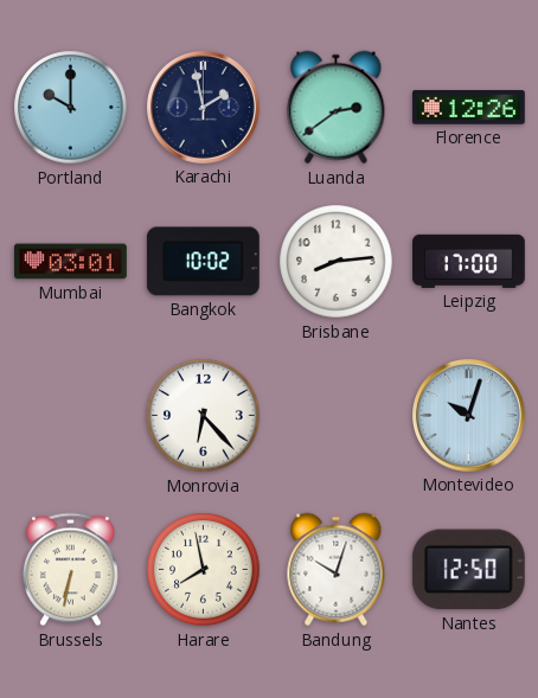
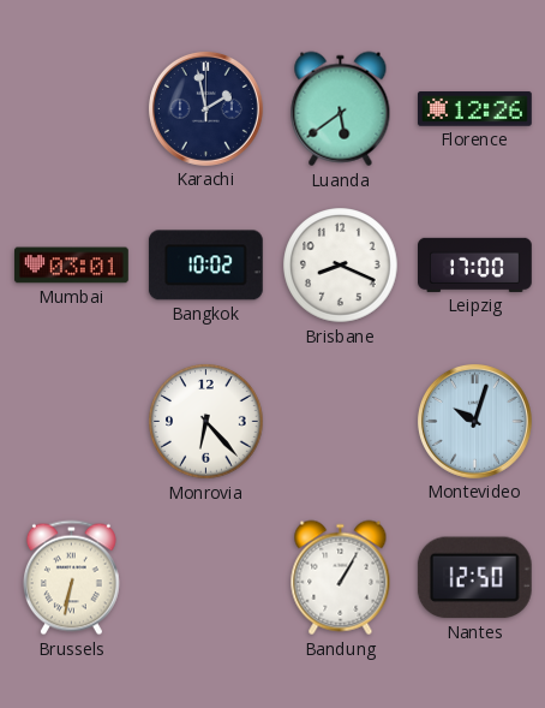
Portland: 10:00 -> none (71, 108)
Luanda: 2:39 -> 5:39 (341, 109)
Brisbane: 8:14 -> 8:19 (341, 266)
Harare: 7:58 -> none (204, 570)
Bandung: 10:03 -> 1:05 (341, 578)
